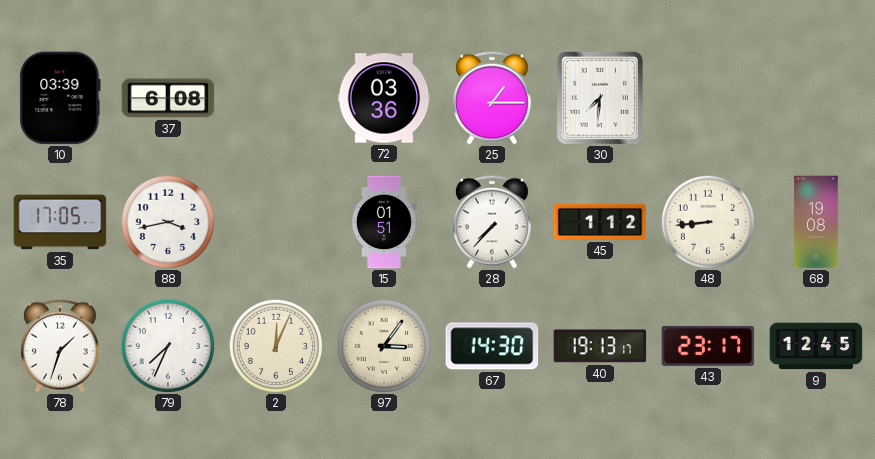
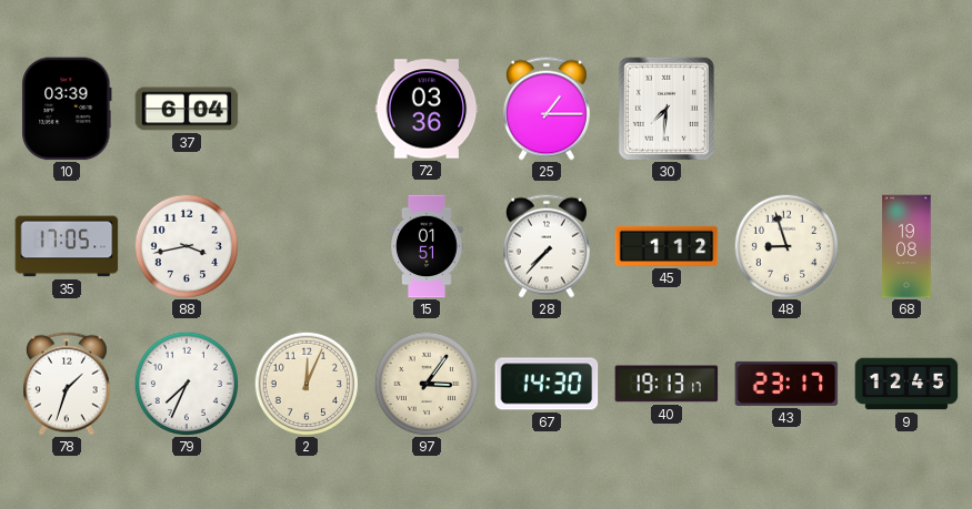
37: 6:08 -> 6:04 (187, 109)
48: 8:44 -> 8:57 (785, 245)
